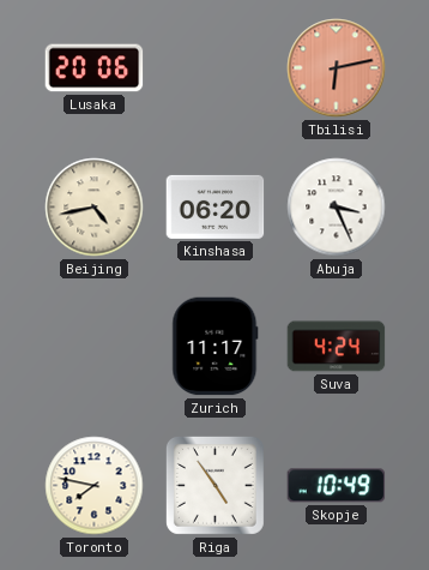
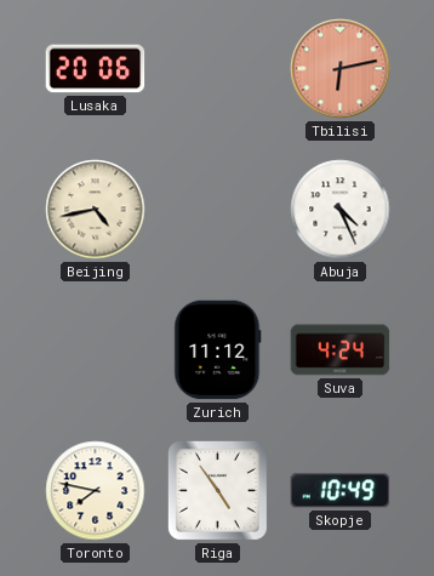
Kinshasa: 06:20 -> none (216, 206)
Abuja: 3:26 -> 4:26 (341, 210)
Zurich: 11:17 -> 11:12 (218, 350)
